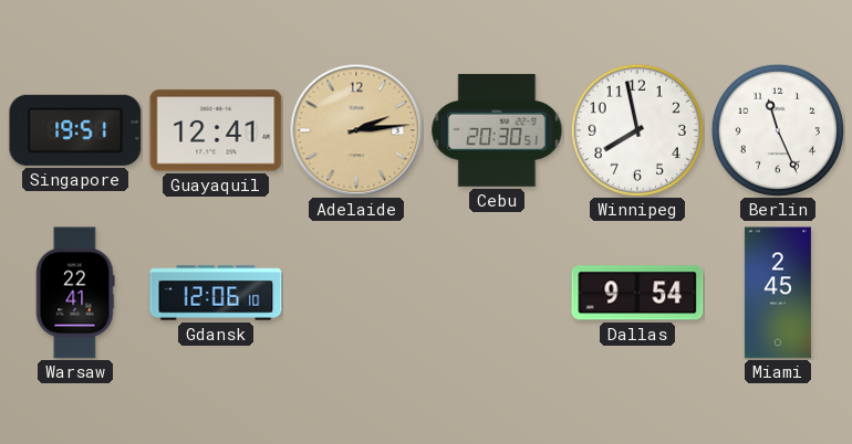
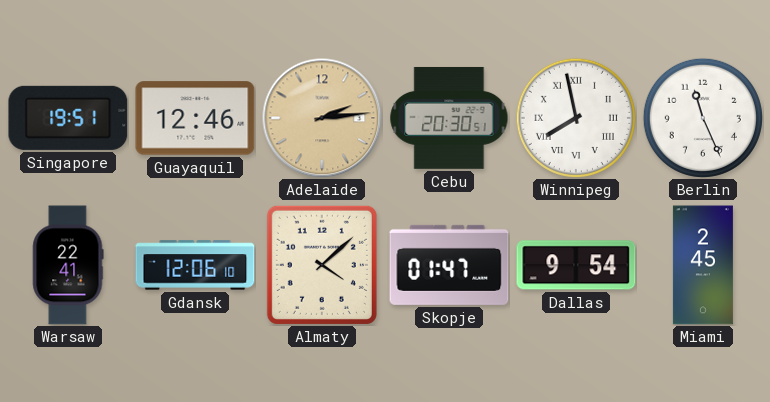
Guayaquil: 12:41 -> 12:46 (195, 118)
Winnipeg numerals: Arabic -> Roman (576, 118)
Almaty: none -> 4:08 (322, 265)
Skopje: none -> 01:47 (449, 265)
